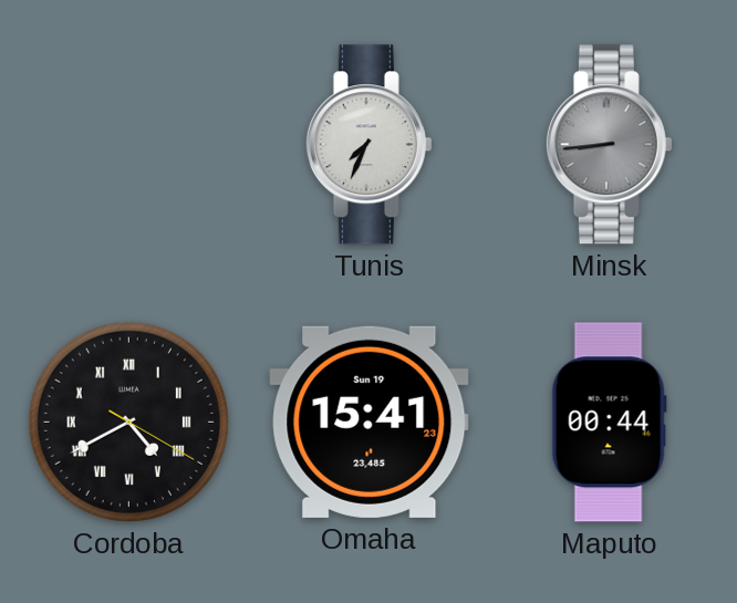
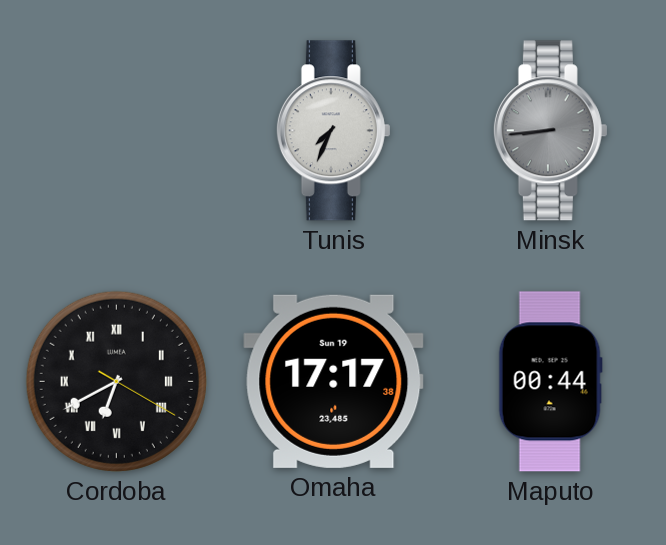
Cordoba: 4:40 -> 6:40 (116, 381)
Omaha: 15:41 -> 17:17 (334, 381)
